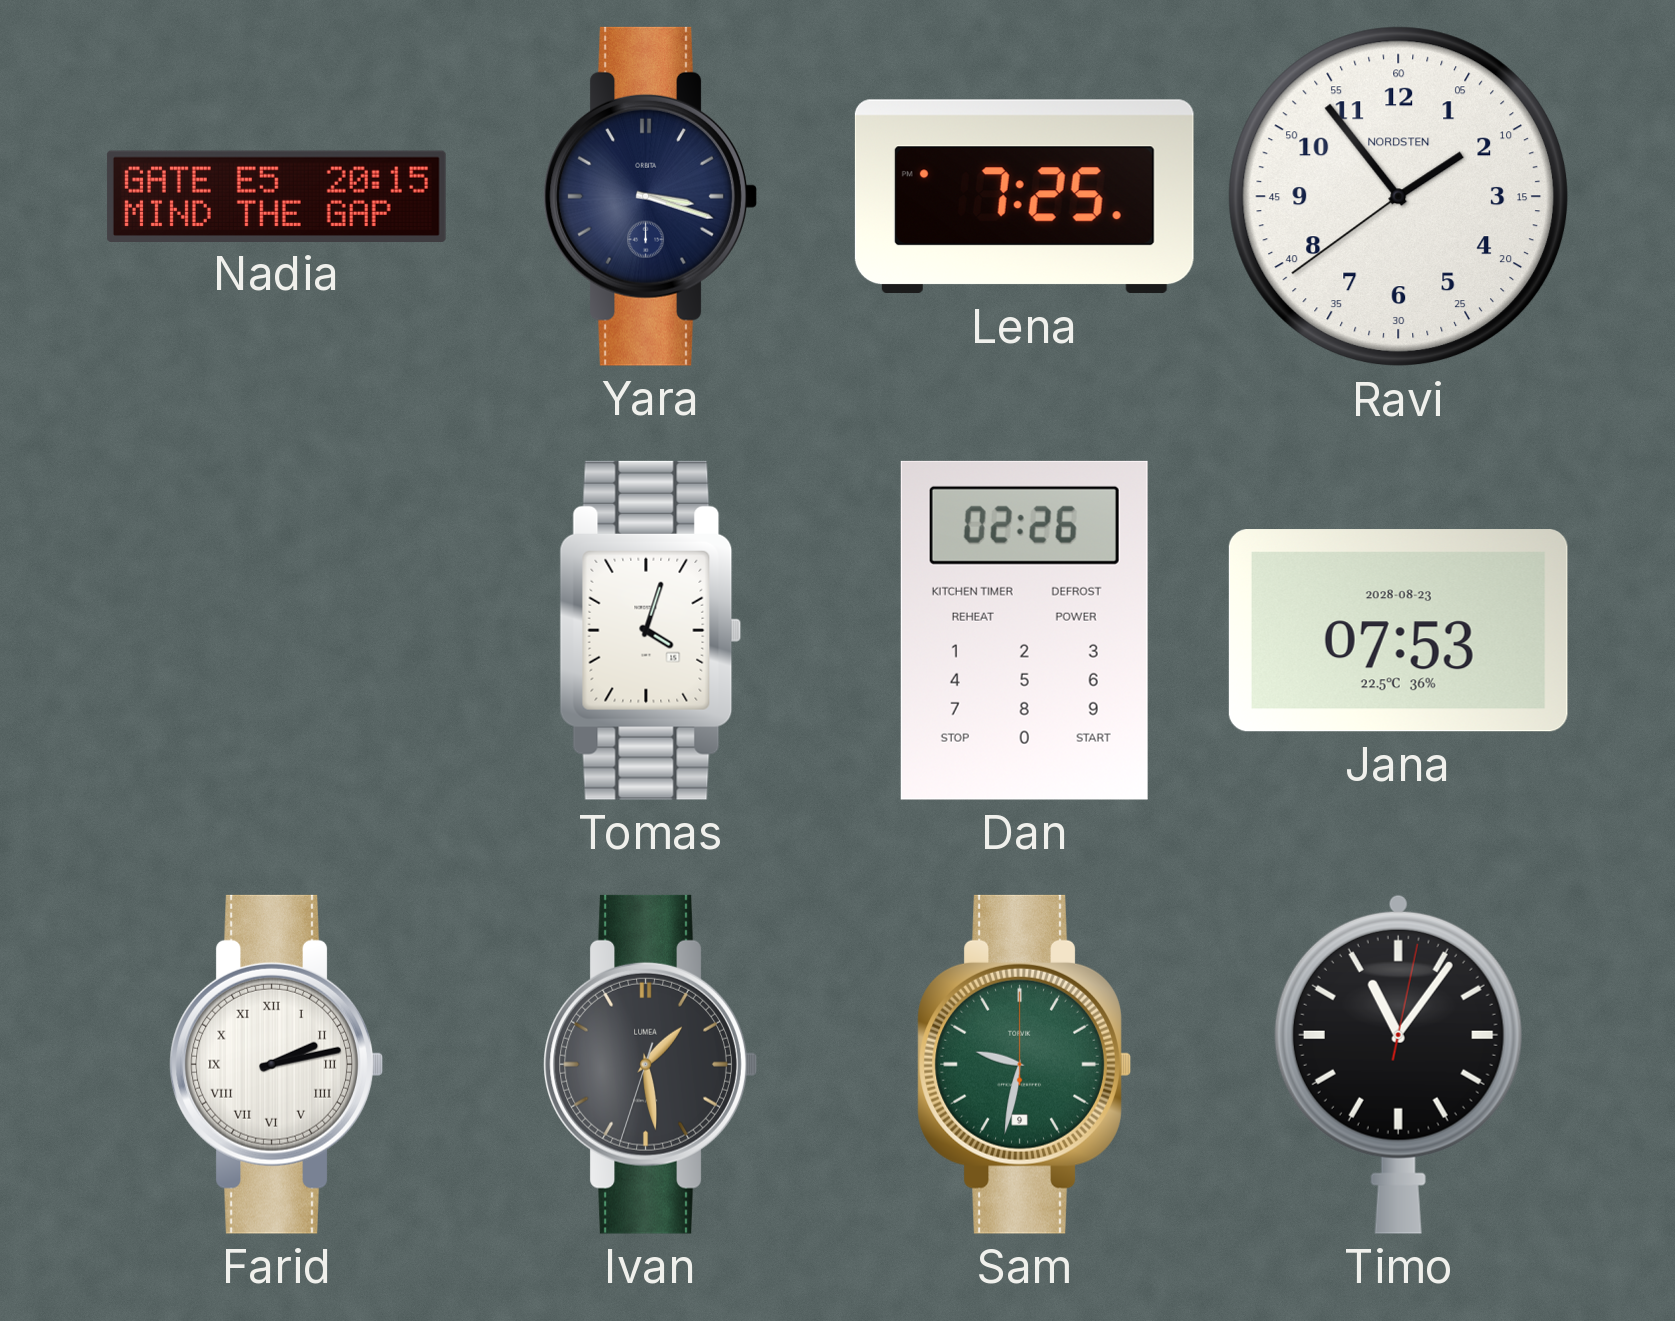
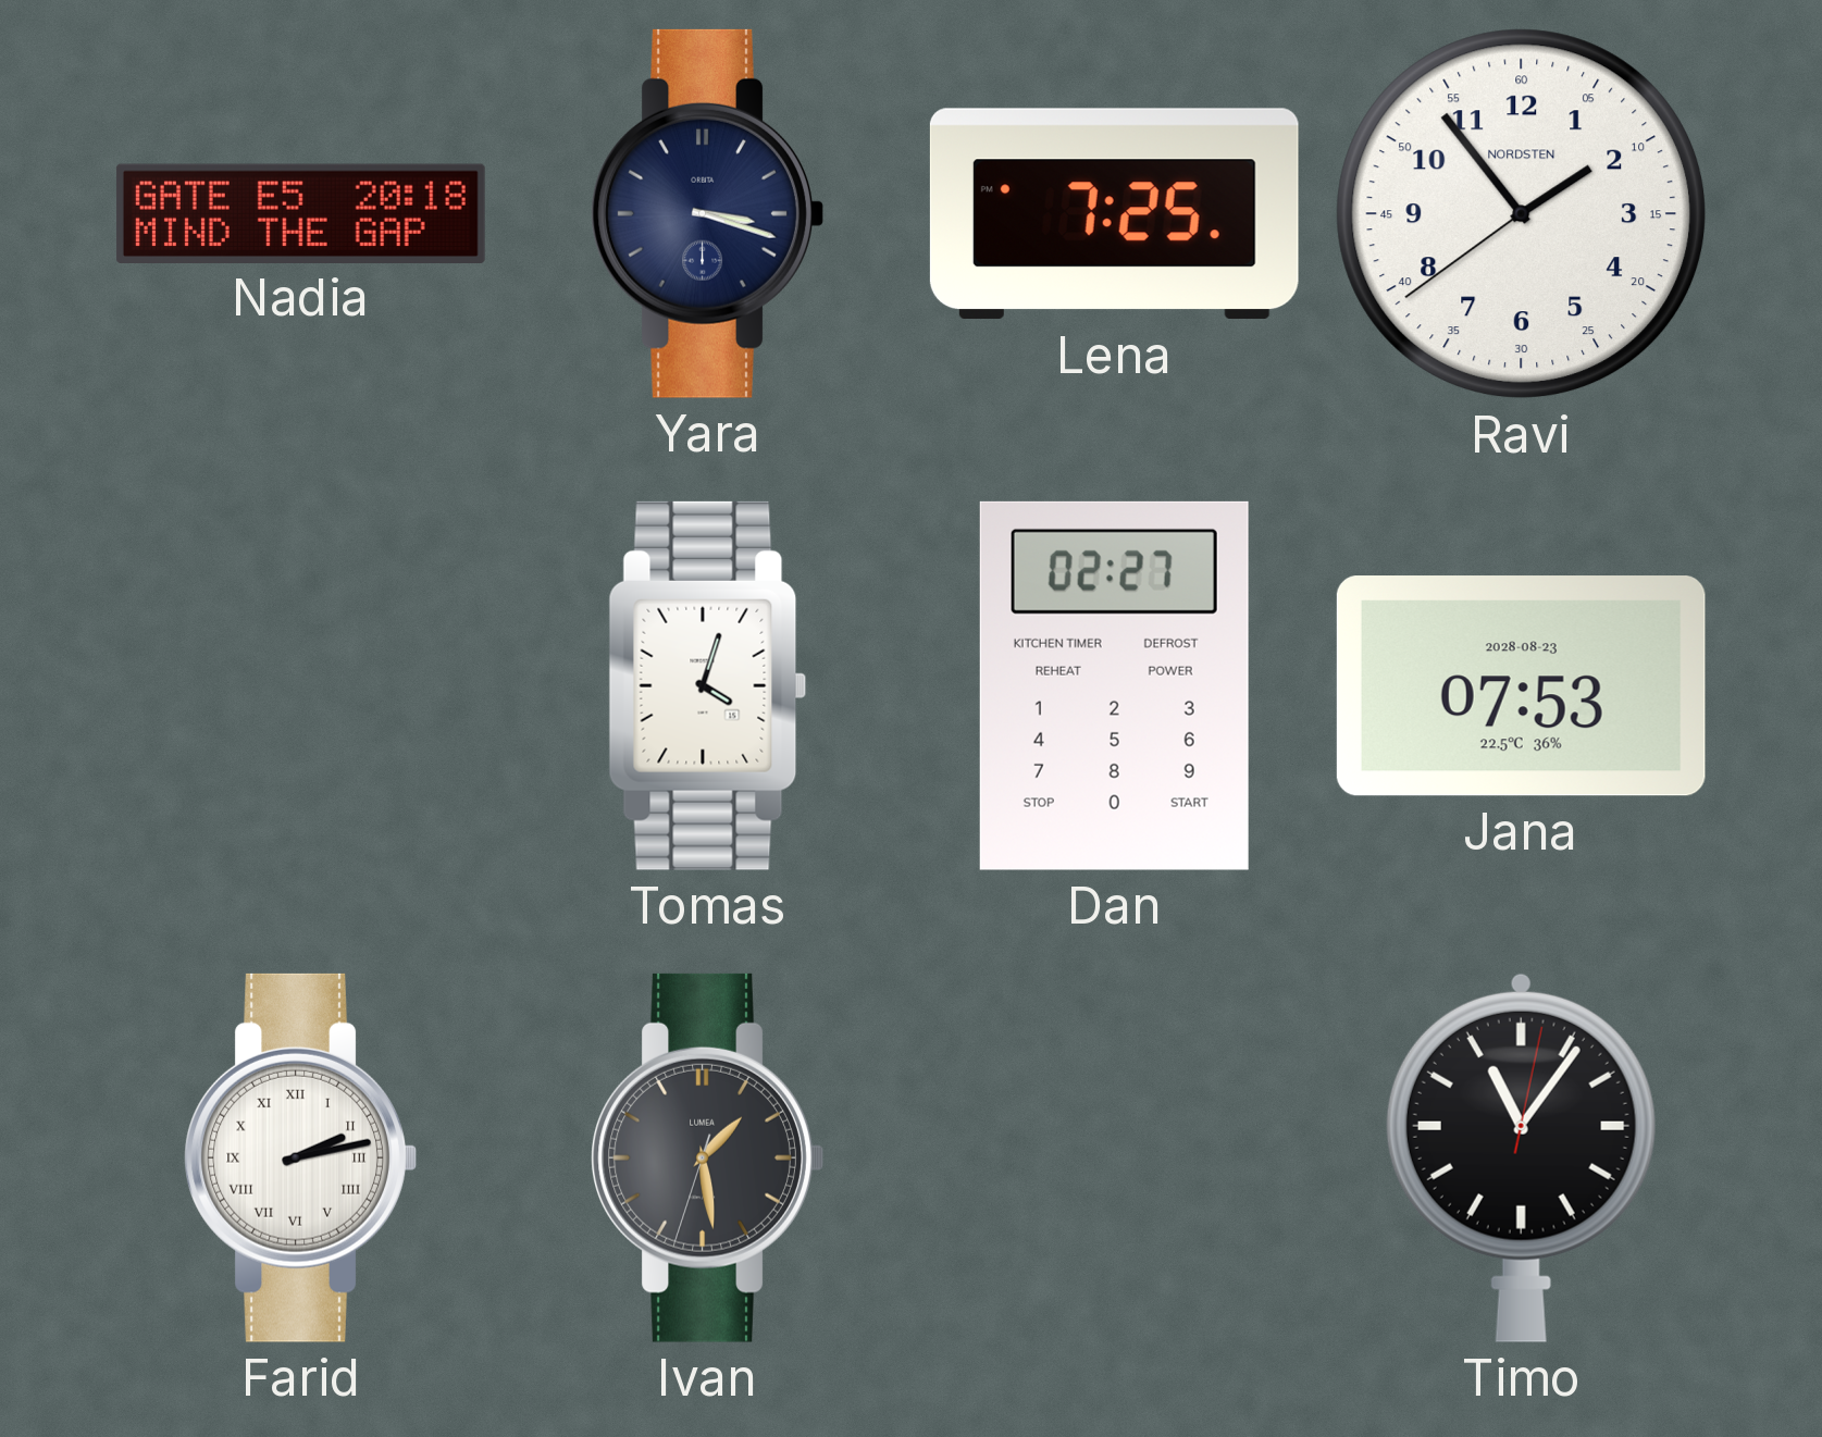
Nadia: 20:15 -> 20:18 (300, 213)
Dan: 02:26 -> 02:27 (1114, 685)
Sam: 9:32 -> none (1024, 1064)
